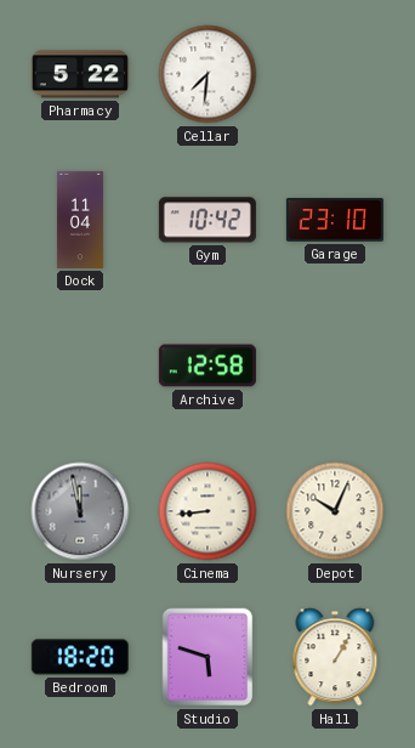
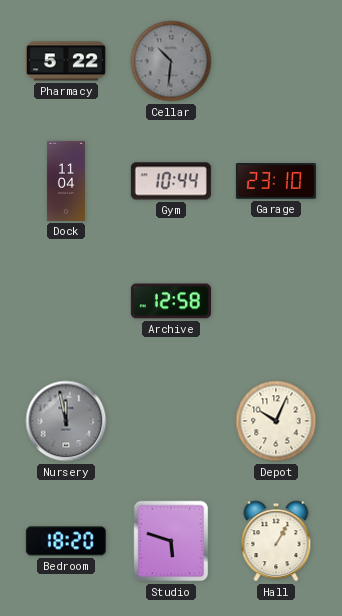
Cellar: 7:31 -> 10:31 (171, 61)
Cellar dial: white -> grey (171, 61)
Gym: 10:42 -> 10:44 (171, 181)
Cinema: 8:44 -> none (207, 511)
